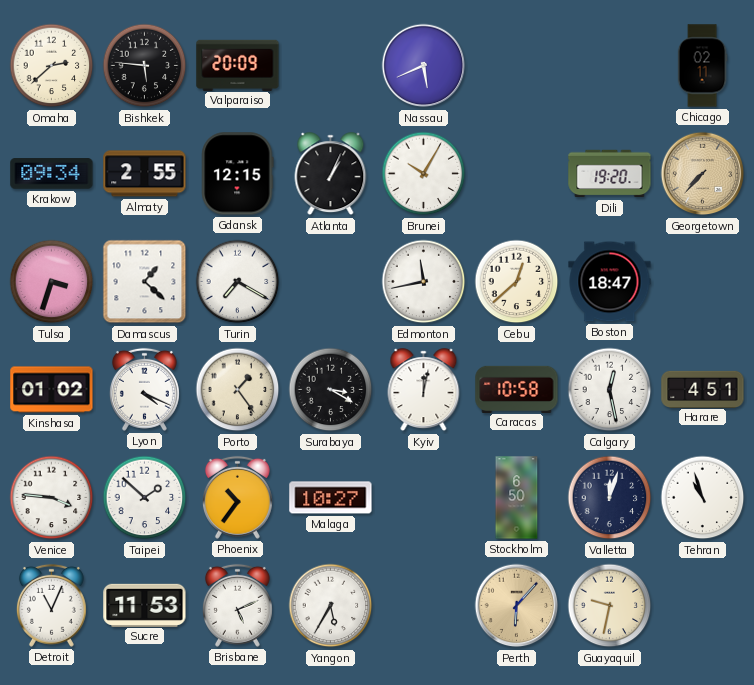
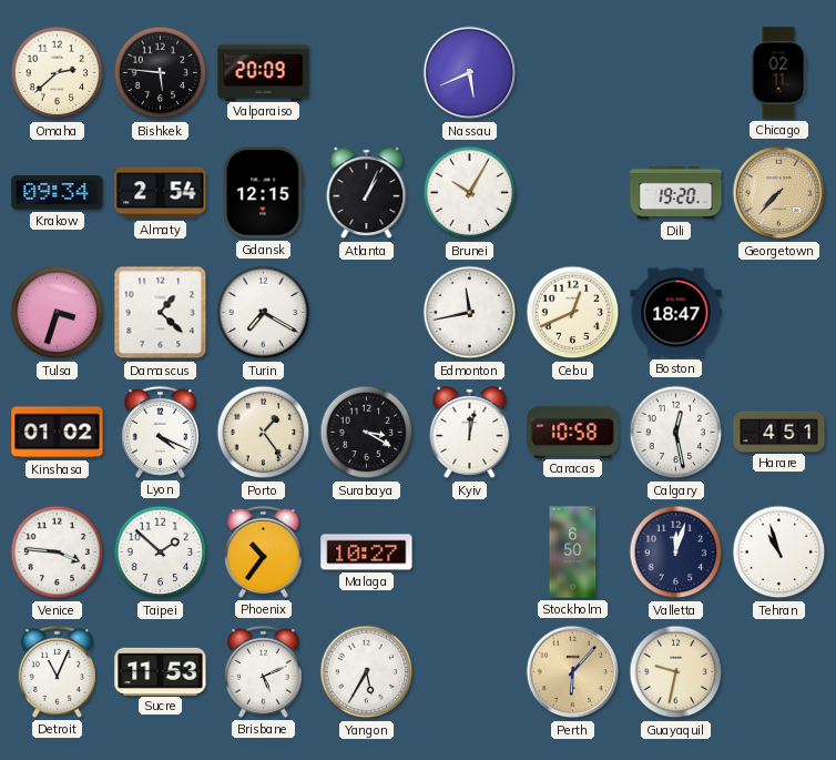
Almaty: 2:55 -> 2:54 (161, 193)
Cebu: 12:38 -> 12:41 (573, 313)
